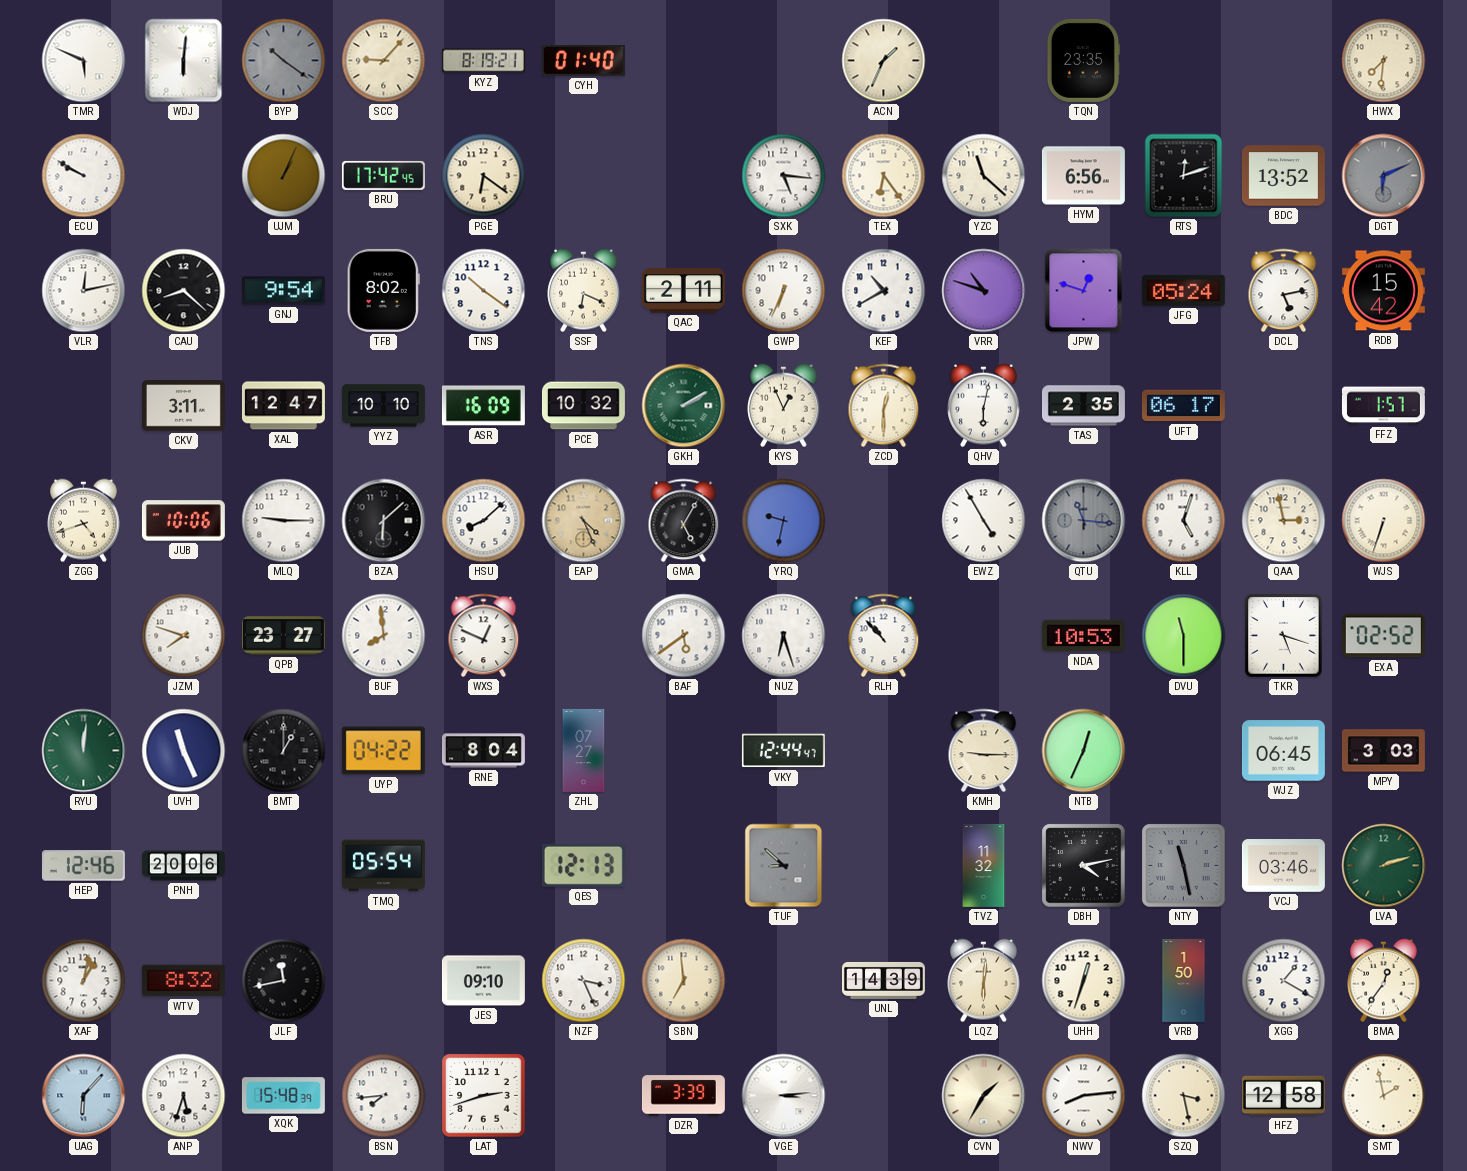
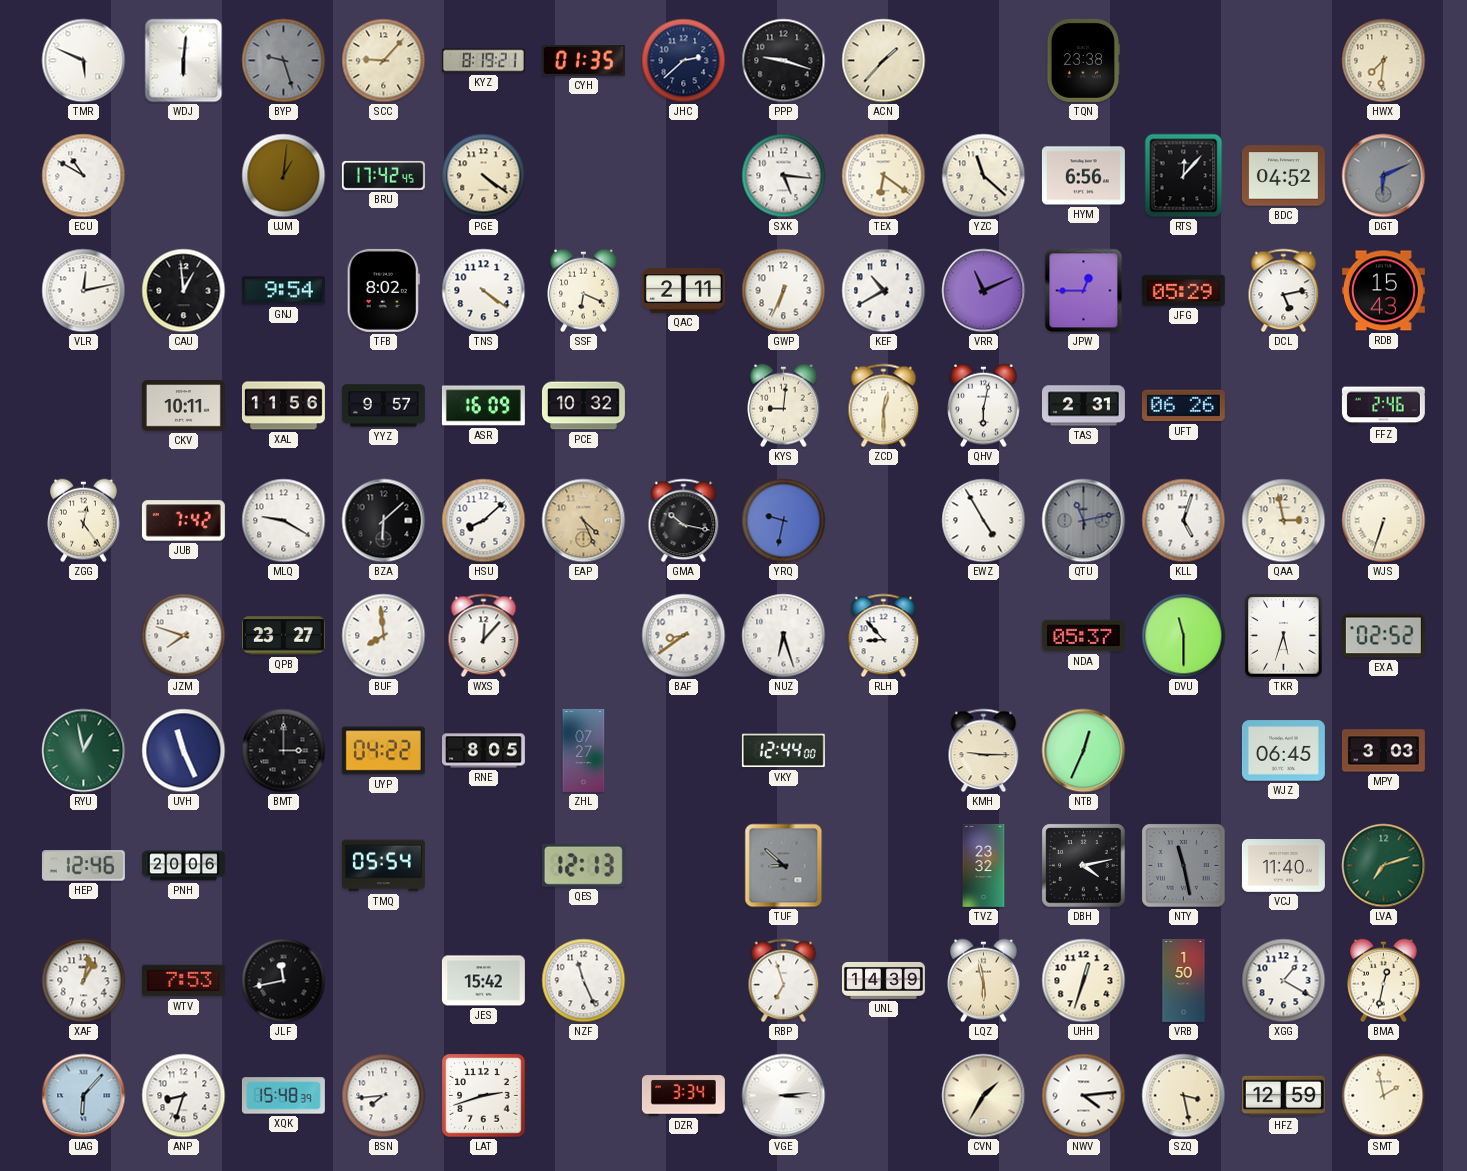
BYP: 10:21 -> 9:27 (284, 61)
CYH: 01:40 -> 01:35 (583, 61)
JHC: none -> 2:38 (684, 61)
PPP: none -> 9:18 (784, 61)
ACN: 1:34 -> 1:37 (884, 61)
TQN: 23:35 -> 23:38 (1082, 60)
ECU: 9:50 -> 10:50 (84, 176)
UJM: 1:04 -> 1:01 (284, 176)
PGE: 6:21 -> 4:21 (484, 176)
TEX: 6:24 -> 6:21 (884, 176)
RTS: 12:12 -> 12:07 (1184, 176)
BDC: 13:52 -> 04:52 (1283, 176)
CAU: 8:22 -> 12:59 (184, 291)
TNS: 10:21 -> 4:21 (484, 291)
VRR: 10:48 -> 11:11 (984, 291)
JPW: 12:48 -> 12:45 (1084, 291)
JFG: 05:24 -> 05:29 (1183, 290)
RDB: 15:42 -> 15:43 (1383, 291)
CKV: 3:11 -> 10:11 (183, 406)
XAL: 12:47 -> 11:56 (283, 406)
YYZ: 10:10 -> 9:57 (383, 406)
GKH: 2:10 -> none (684, 406)
KYS: 12:56 -> 9:01 (784, 406)
TAS: 2:35 -> 2:31 (1083, 406)
UFT: 06:17 -> 06:26 (1183, 406)
FFZ: 1:57 -> 2:46 (1383, 406)
ZGG: 4:42 -> 12:24 (84, 521)
JUB: 10:06 -> 7:42 (183, 521)
MLQ: 9:15 -> 9:20 (284, 521)
GMA: 5:05 -> 10:17 (684, 521)
QTU: 11:16 -> 11:13 (1084, 521)
WXS: 12:49 -> 12:07 (484, 636)
BAF: 5:39 -> 8:39 (684, 636)
RLH: 10:53 -> 8:53 (884, 636)
NDA: 10:53 -> 05:37 (1083, 636)
TKR: 5:18 -> 5:33 (1284, 636)
RYU: 12:01 -> 12:58 (84, 751)
BMT: 1:00 -> 3:00 (284, 751)
RNE: 8:04 -> 8:05 (483, 751)
VKY: 12:44:47 -> 12:44:00 (783, 751)
TVZ: 11:32 -> 23:32 (984, 865)
VCJ: 03:46 -> 11:40 (1283, 866)
LVA: 2:12 -> 7:12 (1384, 866)
WTV: 8:32 -> 7:53 (183, 981)
JES: 09:10 -> 15:42 (483, 981)
NZF: 3:26 -> 11:26 (584, 981)
SBN: 6:59 -> none (684, 981)
RBP: none -> 6:57 (784, 981)
LQZ: 6:01 -> 5:58 (984, 981)
BMA: 12:36 -> 12:32 (1384, 981)
ANP: 5:33 -> 8:33 (184, 1096)
DZR: 3:39 -> 3:34 (683, 1096)
NWV: 8:14 -> 4:14 (1084, 1096)
HFZ: 12:58 -> 12:59 (1283, 1096)
